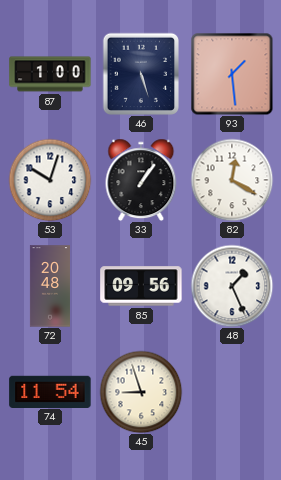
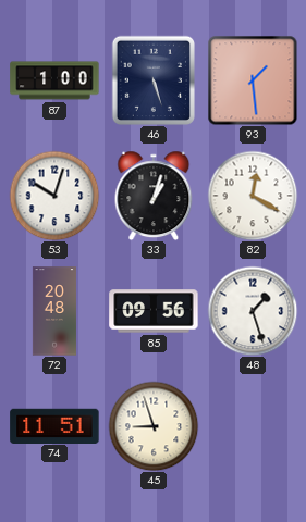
33: 1:06 -> 1:03 (154, 196)
48: 1:26 -> 1:27 (253, 311)
74: 11:54 -> 11:51 (54, 425)
